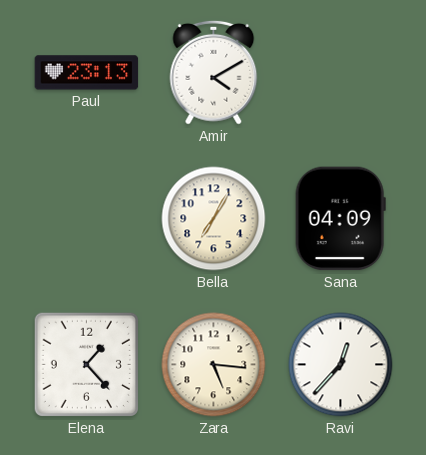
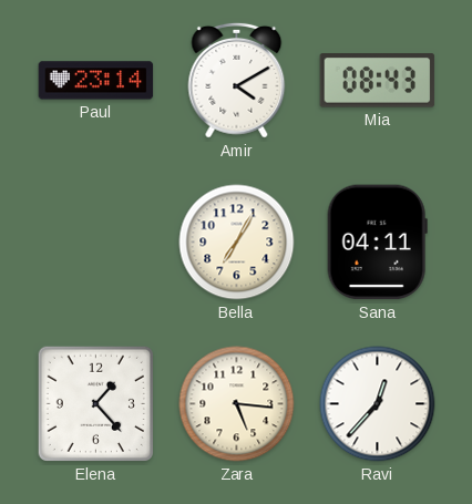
Paul: 23:13 -> 23:14 (96, 81)
Mia: none -> 08:43 (378, 81)
Sana: 04:09 -> 04:11 (377, 243)
